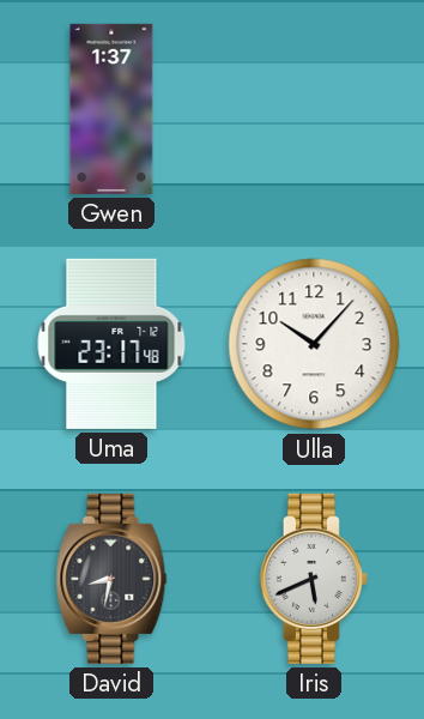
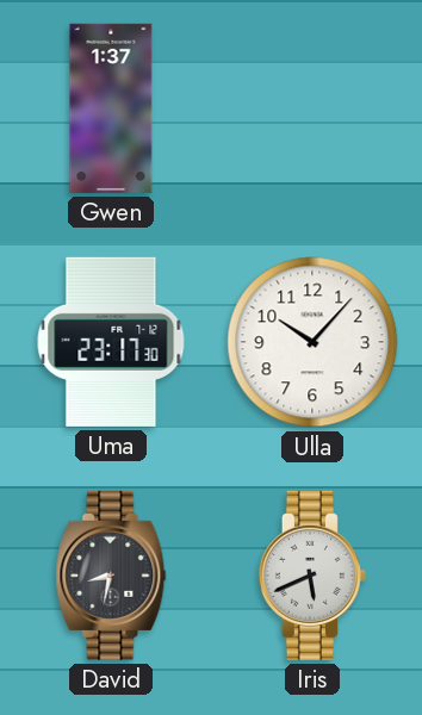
Uma: 23:17:48 -> 23:17:30 (111, 342)
